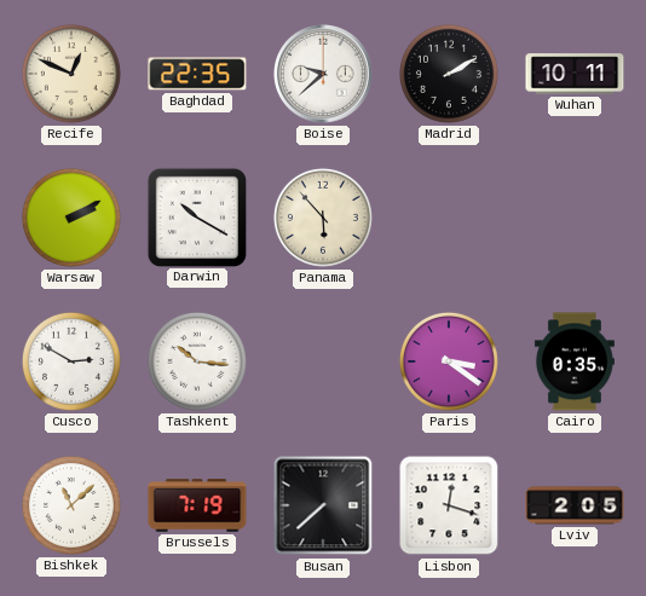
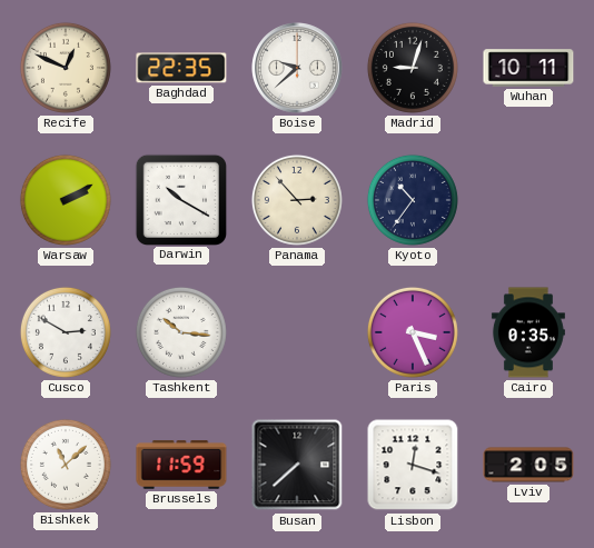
Madrid: 2:10 -> 9:03 (413, 68)
Panama: 5:53 -> 2:53 (297, 200)
Kyoto: none -> 10:36 (413, 200)
Paris: 3:21 -> 3:26 (413, 332)
Brussels: 7:19 -> 11:59 (181, 465)
